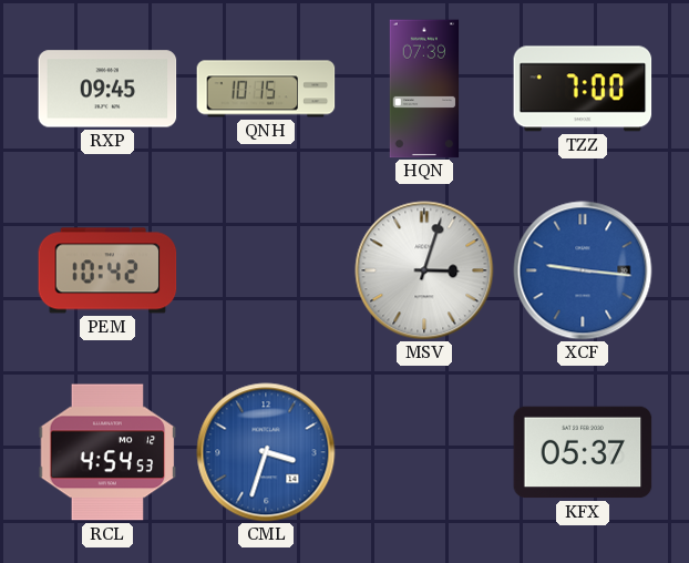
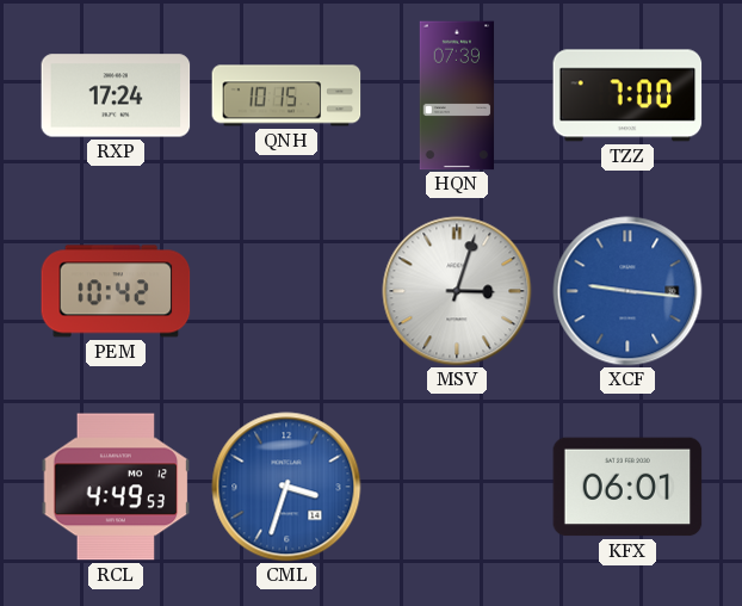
RXP: 09:45 -> 17:24 (116, 95)
RCL: 4:54 -> 4:49 (116, 487)
KFX: 05:37 -> 06:01 (627, 487)
